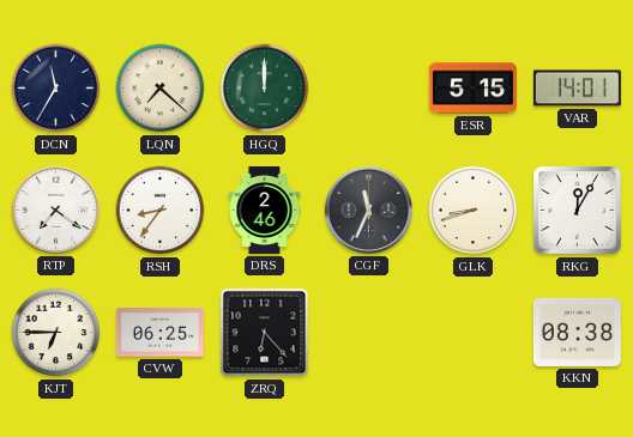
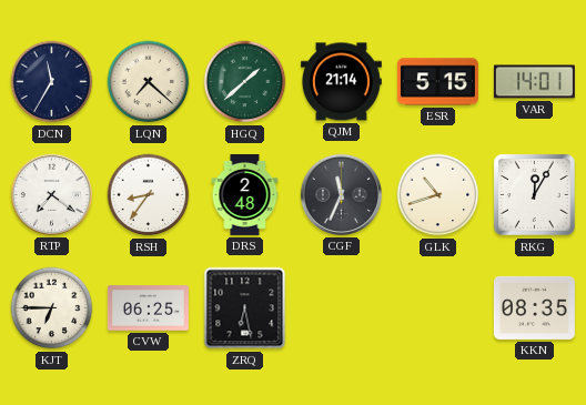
HGQ: 12:00 -> 1:38 (245, 82)
QJM: none -> 21:14 (341, 82)
DRS: 2:46 -> 2:48 (245, 194)
GLK: 8:42 -> 10:42 (438, 195)
ZRQ: 6:23 -> 6:28 (245, 308)
KKN: 08:38 -> 08:35 (534, 307)
